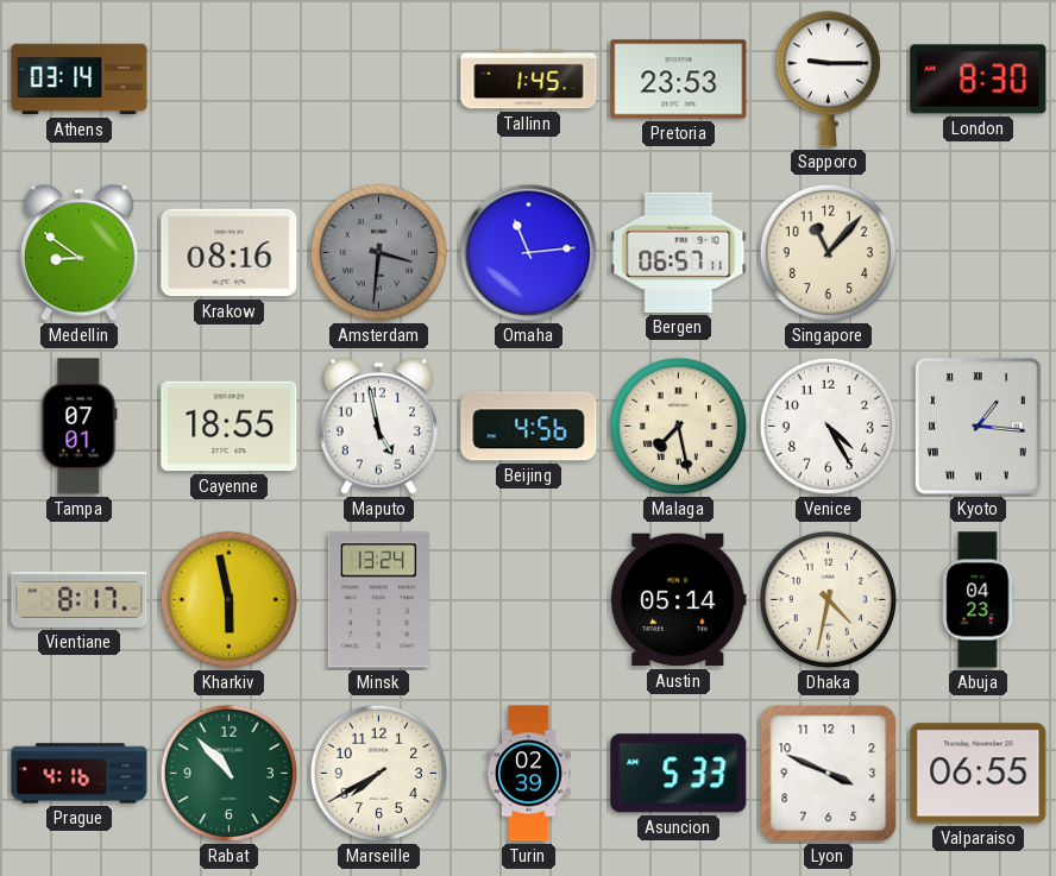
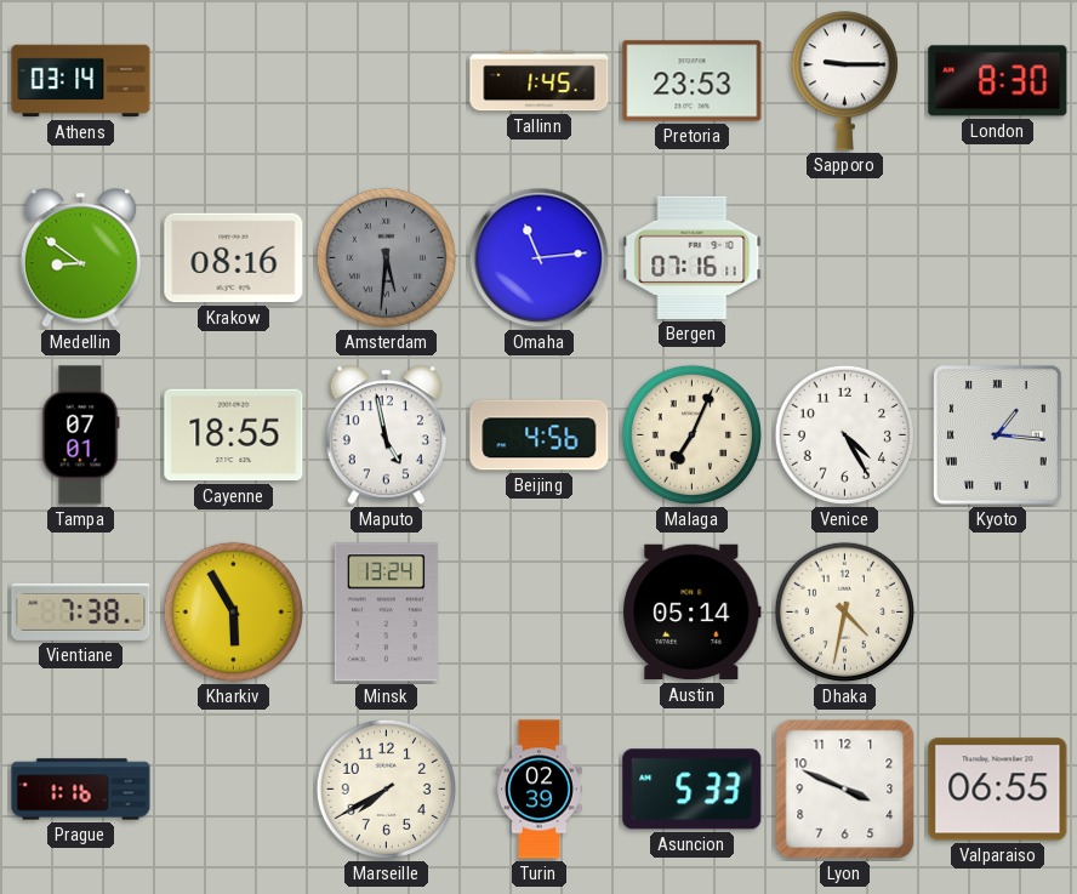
Amsterdam: 3:31 -> 5:31 (386, 257)
Bergen: 06:57 -> 07:16 (693, 257)
Singapore: 11:07 -> none (828, 252)
Malaga: 7:28 -> 7:04 (691, 434)
Vientiane: 8:17 -> 7:38 (81, 611)
Kharkiv: 5:58 -> 5:55 (233, 611)
Abuja: 04:23 -> none (978, 600)
Prague: 4:16 -> 1:16 (81, 790)
Rabat: 10:53 -> none (228, 773)
